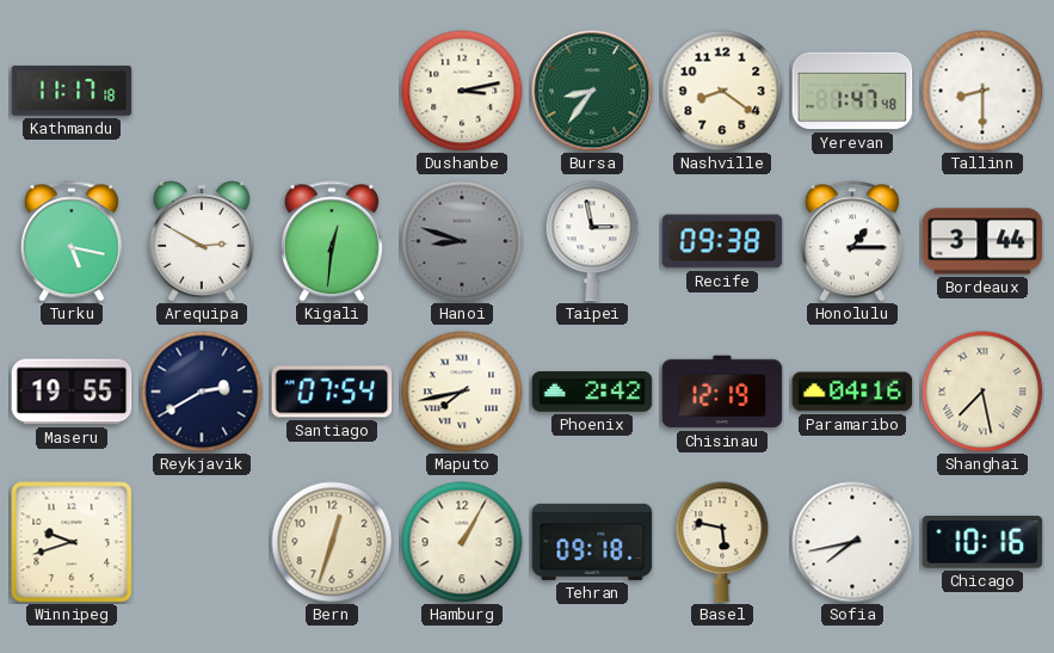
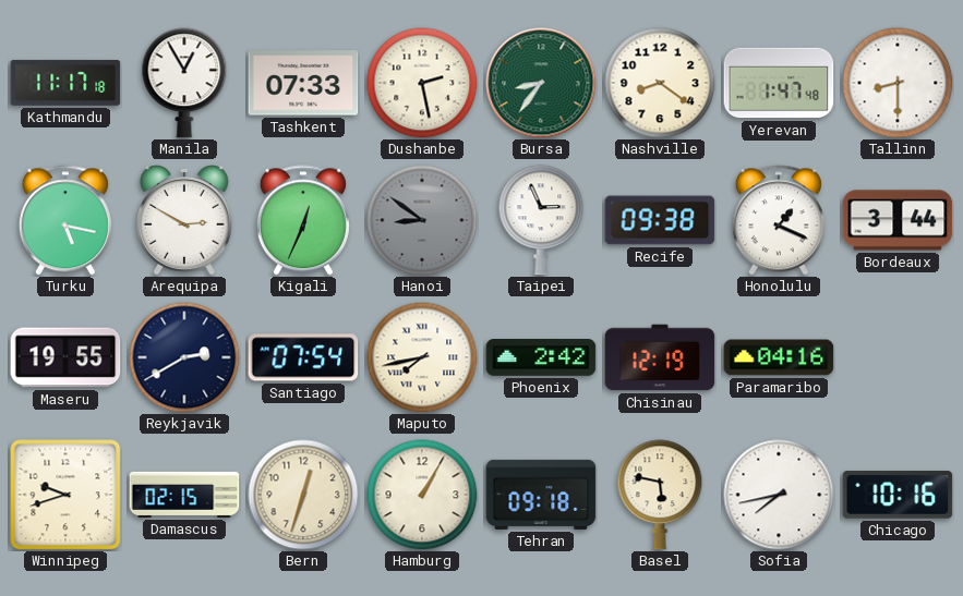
Manila: none -> 12:55 (184, 83)
Tashkent: none -> 07:33 (303, 83)
Dushanbe: 3:13 -> 2:28 (422, 83)
Kigali: 12:31 -> 12:34 (303, 220)
Hanoi: 8:48 -> 8:51 (422, 220)
Taipei: 2:58 -> 2:56 (541, 220)
Honolulu: 1:15 -> 1:19 (779, 220)
Shanghai: 7:28 -> none (982, 392)
Damascus: none -> 02:15 (184, 495)
